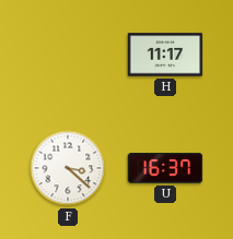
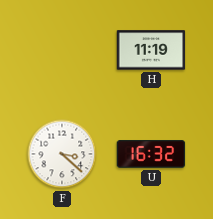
H: 11:17 -> 11:19 (151, 50)
U: 16:37 -> 16:32 (151, 154)
